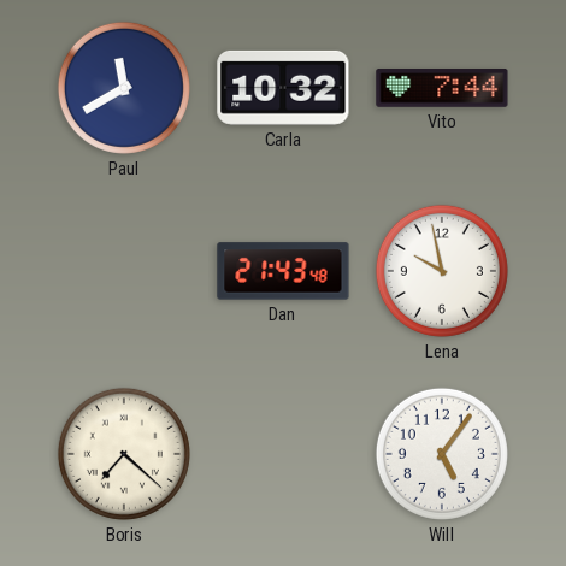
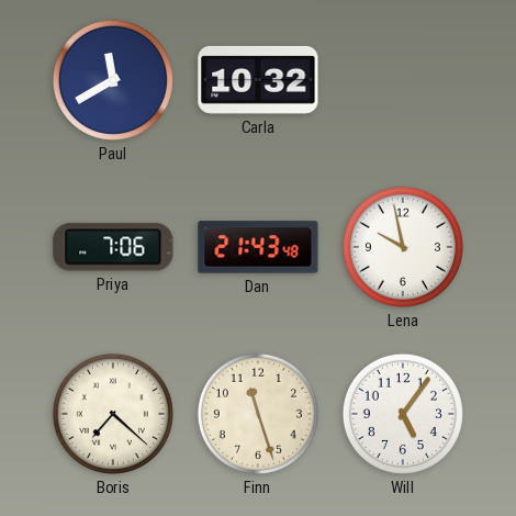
Vito: 7:44 -> none (442, 89)
Priya: none -> 7:06 (113, 247)
Finn: none -> 11:27 (258, 414)
